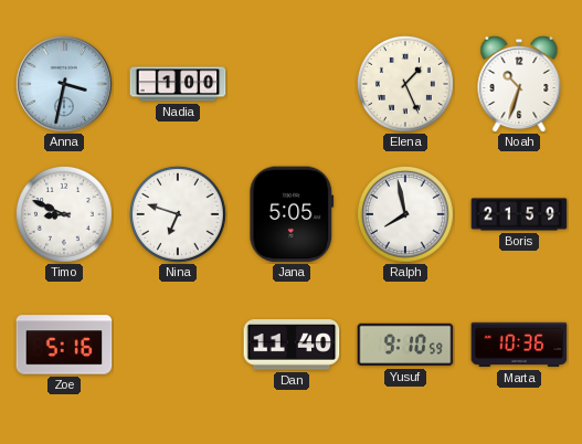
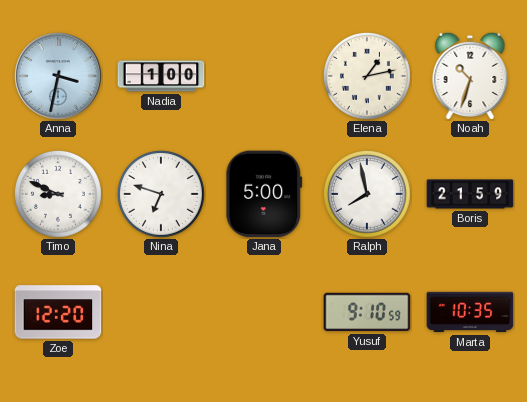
Elena: 1:26 -> 1:13 (367, 76)
Jana: 5:05 -> 5:00 (264, 194)
Zoe: 5:16 -> 12:20 (58, 312)
Dan: 11:40 -> none (292, 345)
Marta: 10:36 -> 10:35 (470, 312)
